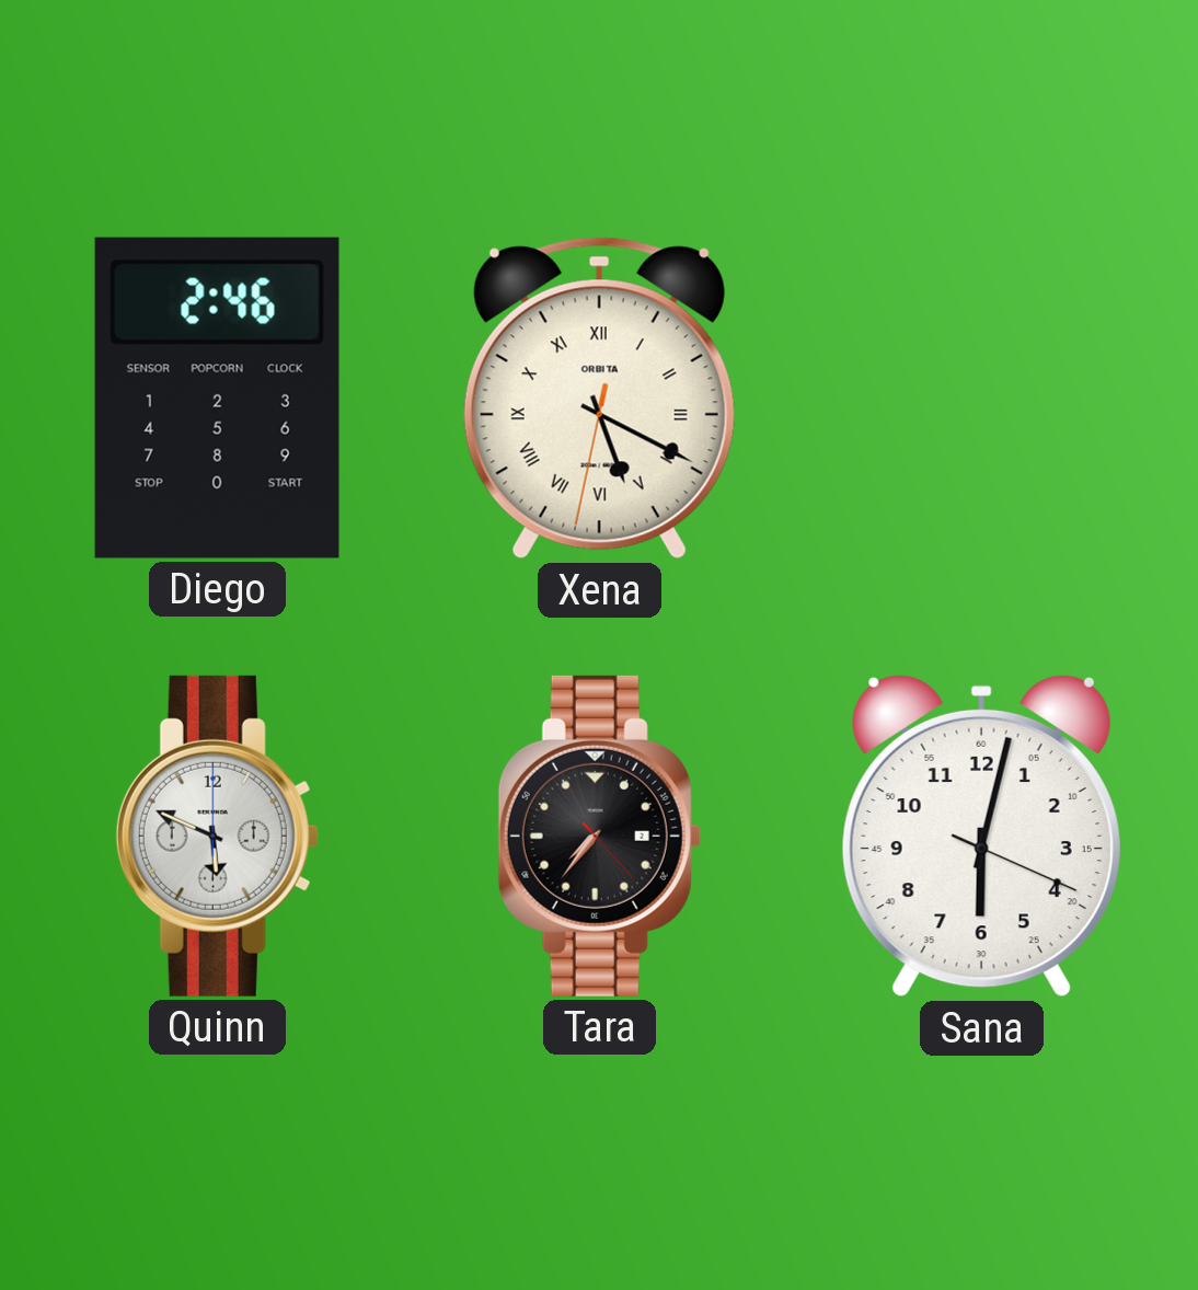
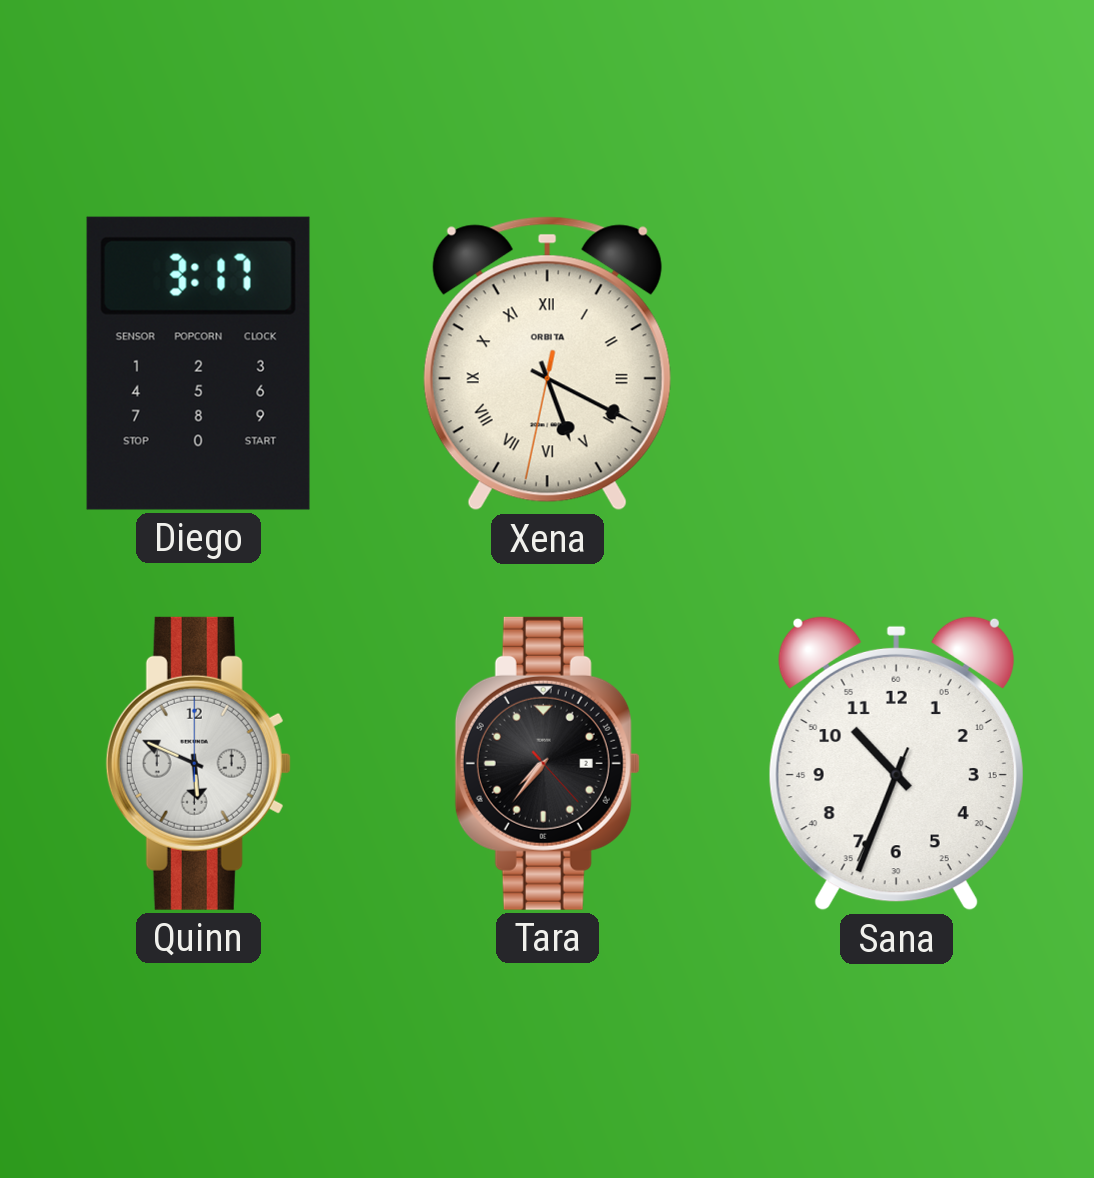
Diego: 2:46 -> 3:17 (198, 363)
Sana: 6:02 -> 10:33 (896, 763)
